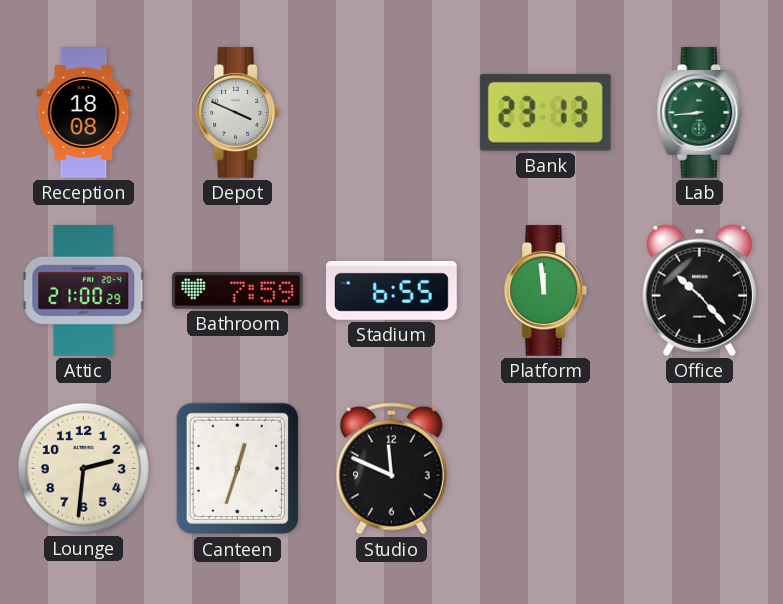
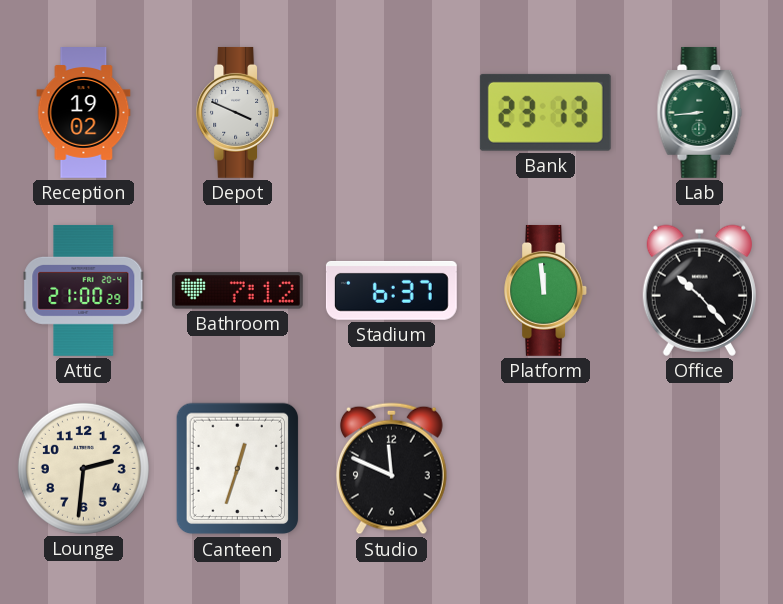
Reception: 18:08 -> 19:02 (84, 113)
Bathroom: 7:59 -> 7:12 (237, 291)
Stadium: 6:55 -> 6:37 (391, 290)
